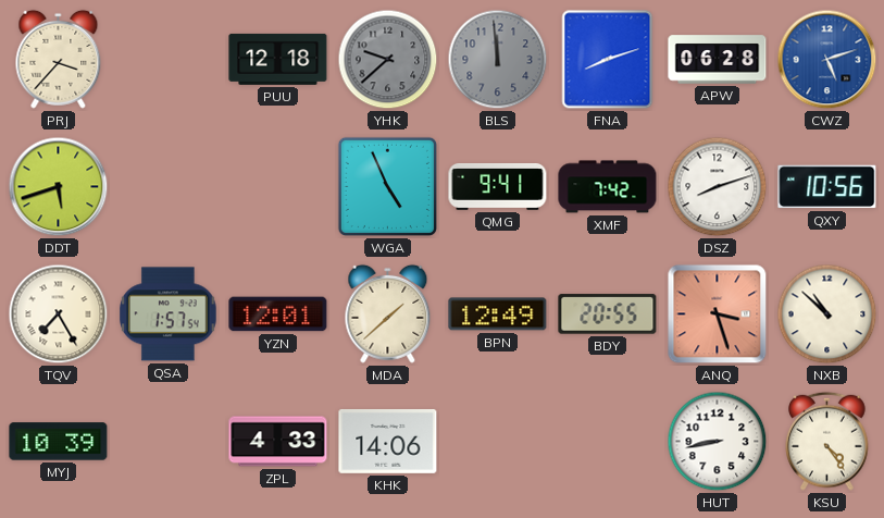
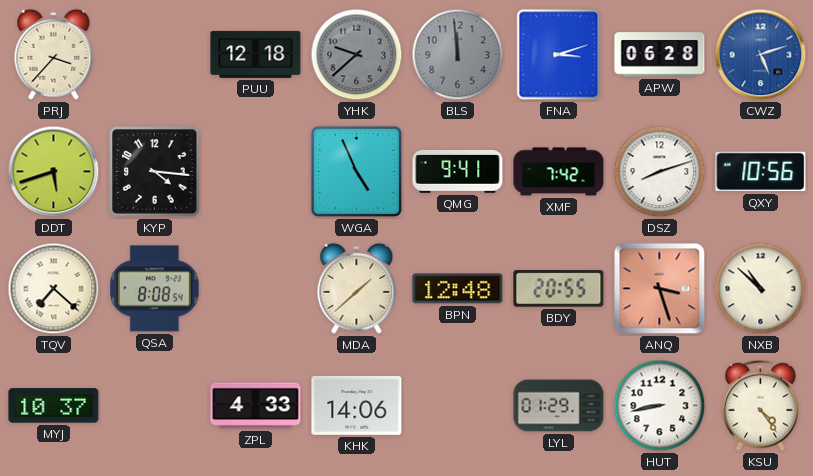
FNA: 8:12 -> 3:12 (559, 55)
KYP: none -> 4:16 (155, 172)
TQV: 7:25 -> 7:22 (54, 289)
QSA: 1:57 -> 8:08 (155, 289)
YZN: 12:01 -> none (278, 314)
BPN: 12:49 -> 12:48 (458, 289)
MYJ: 10:39 -> 10:37 (54, 406)
LYL: none -> 01:29 (559, 406)
